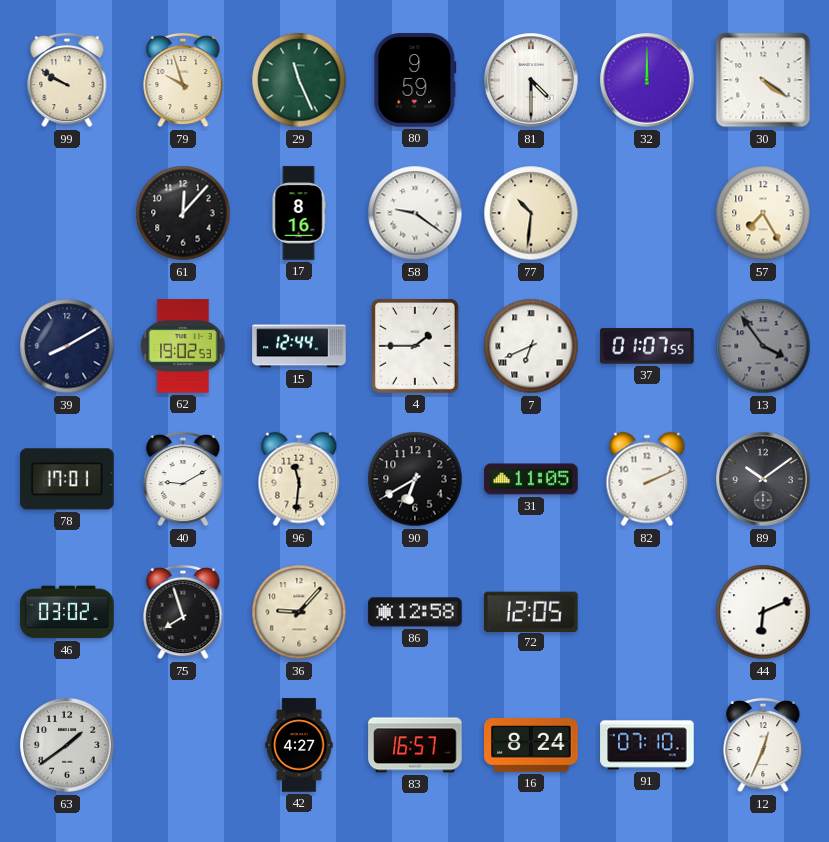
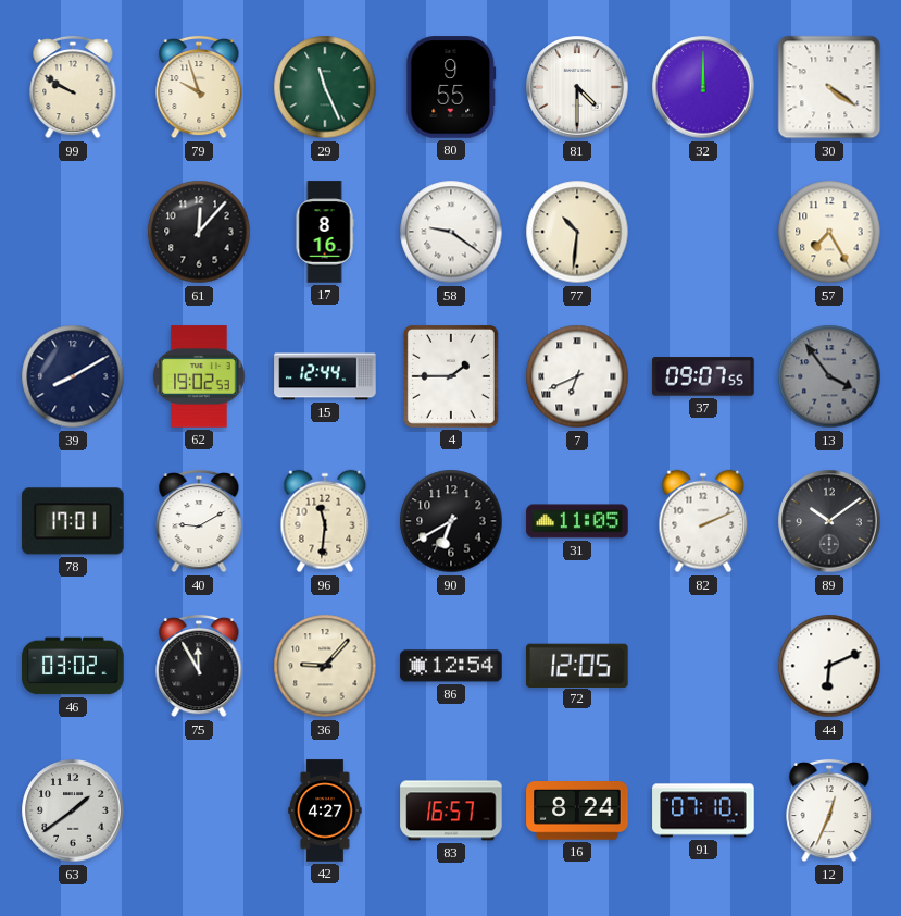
80: 9:59 -> 9:55 (451, 87)
37: 01:07 -> 09:07 (703, 376)
75: 7:57 -> 11:55 (199, 666)
86: 12:58 -> 12:54 (451, 666)
